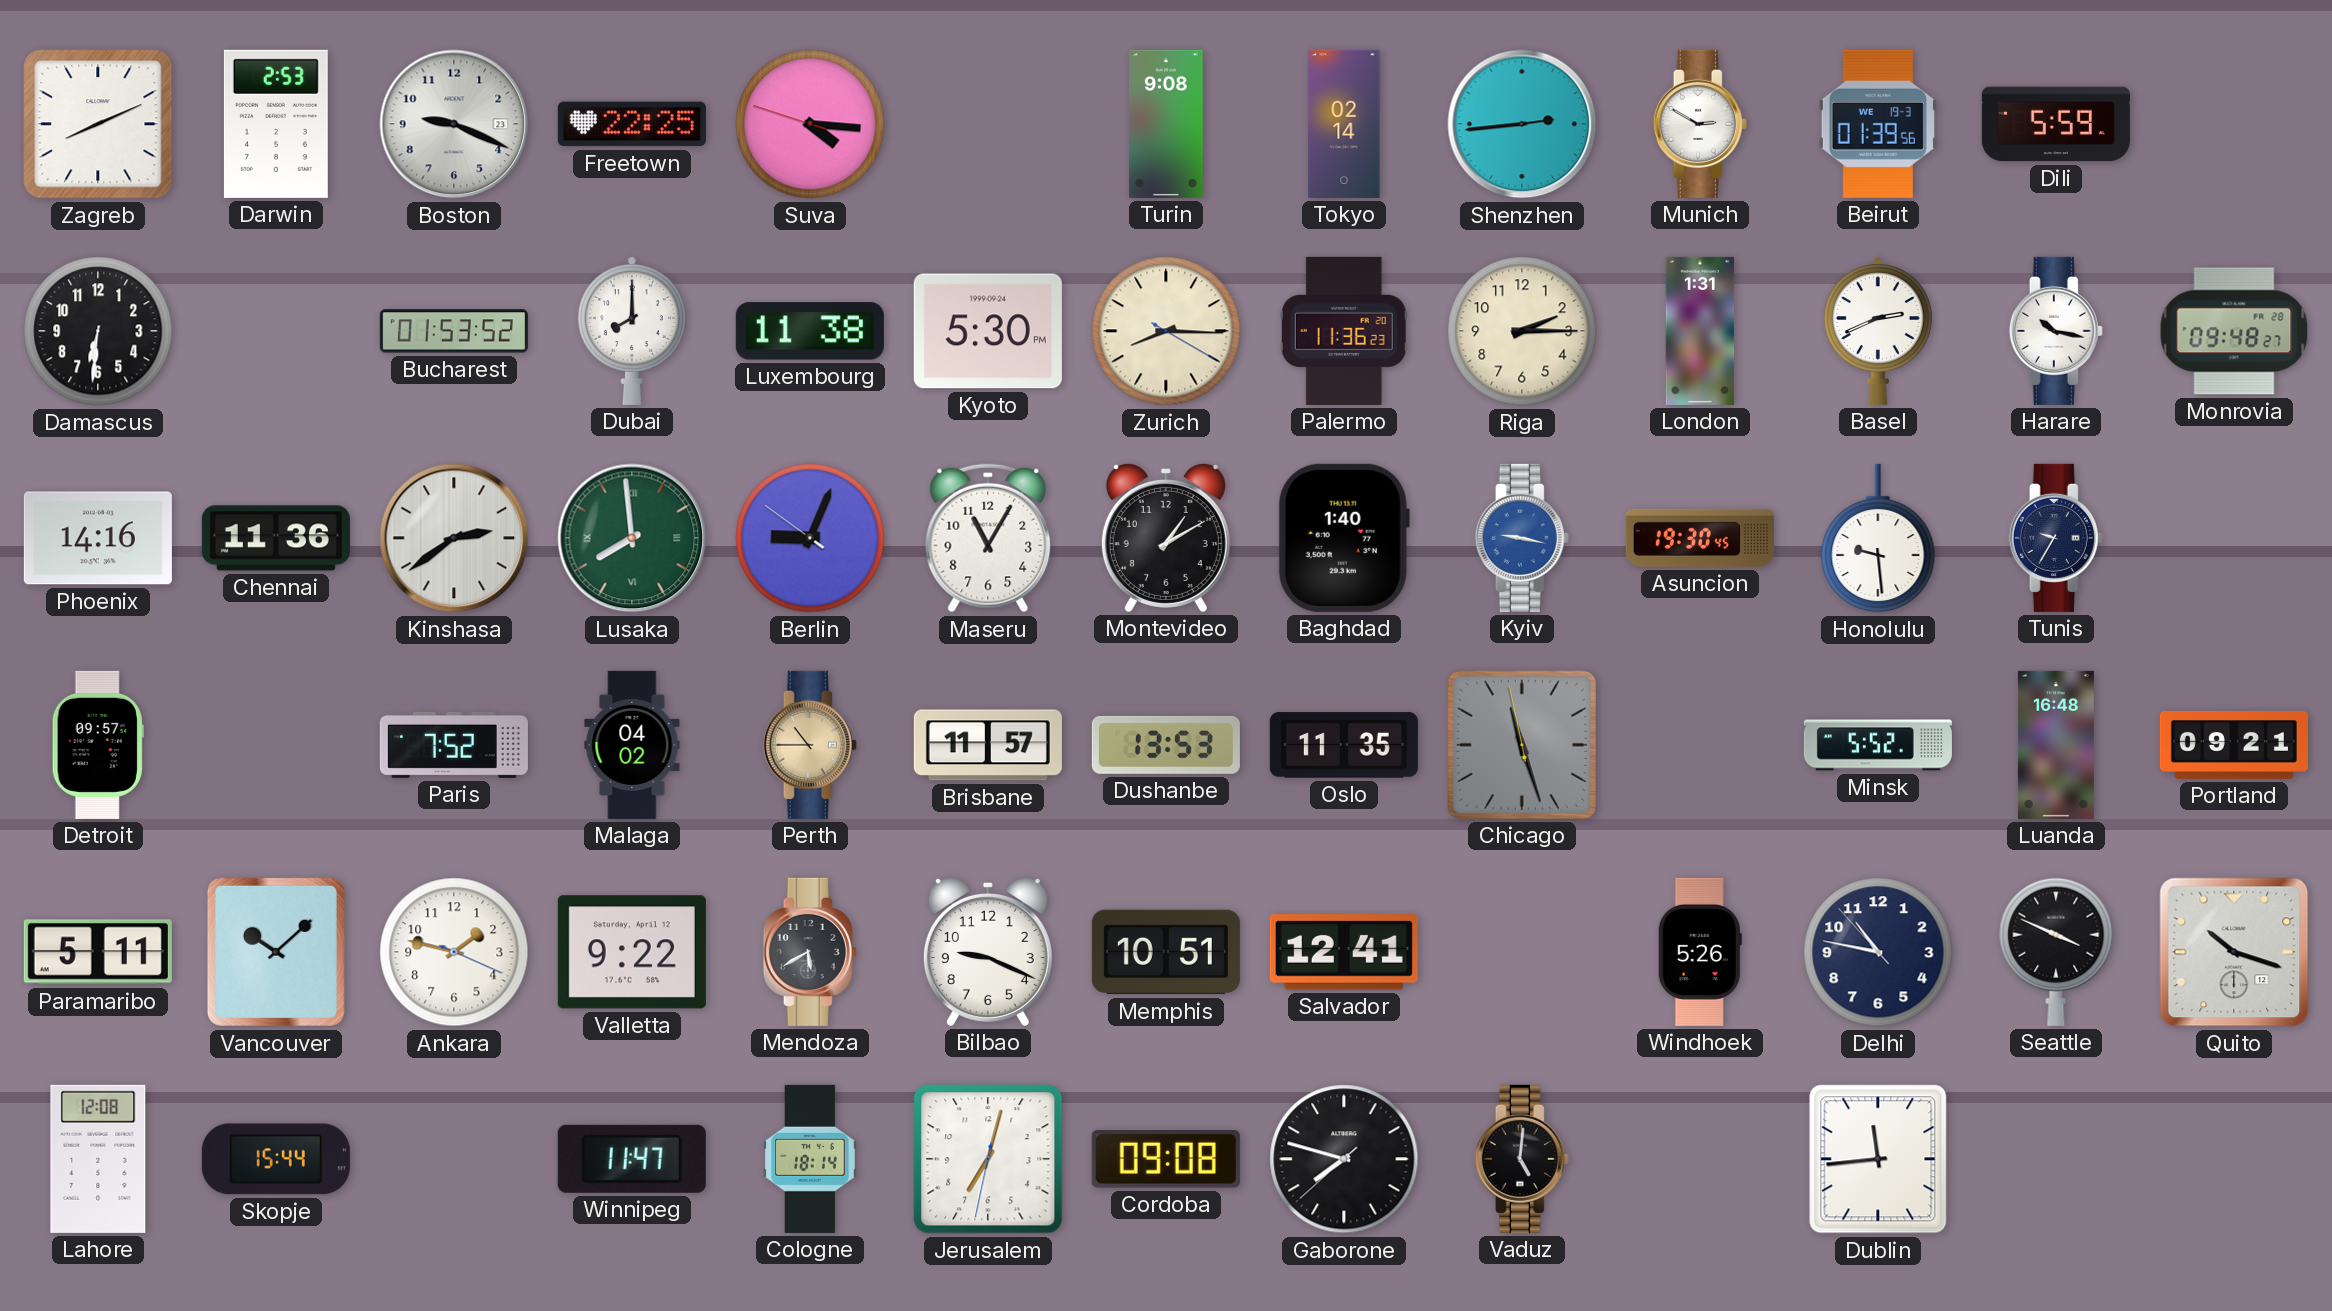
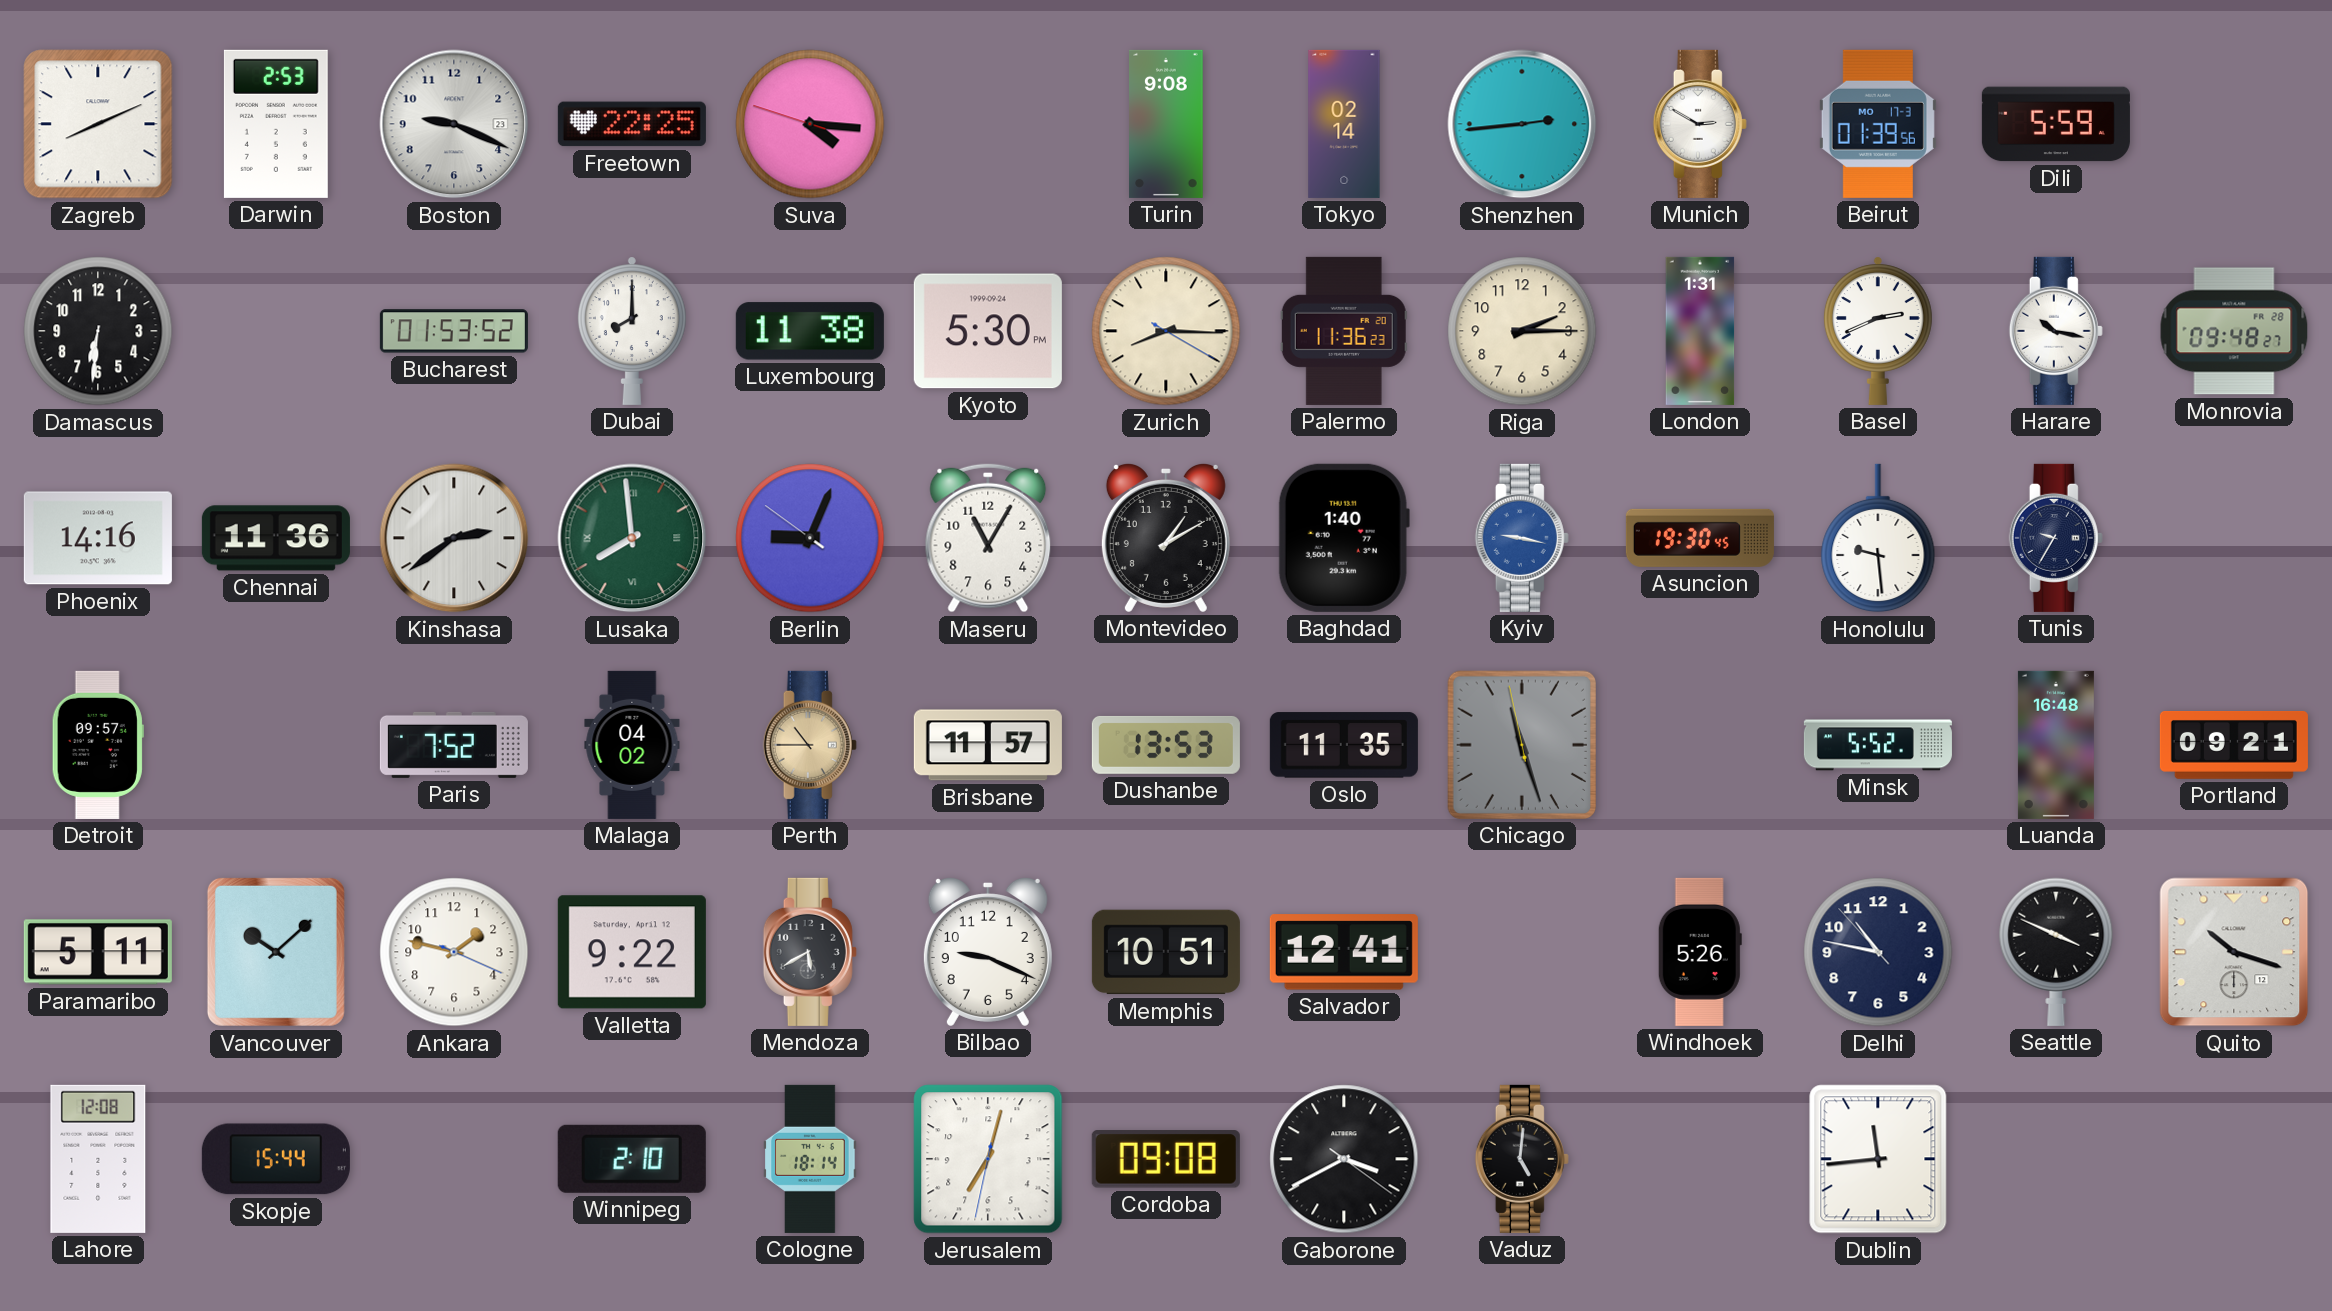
Beirut date: WE 19-3 -> MO 17-3 (1878, 124)
Winnipeg: 11:47 -> 2:10 (632, 1159)
Gaborone: 7:47 -> 3:40 (1344, 1159)
